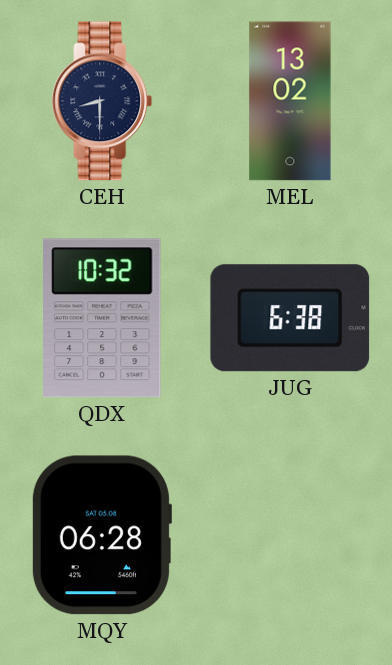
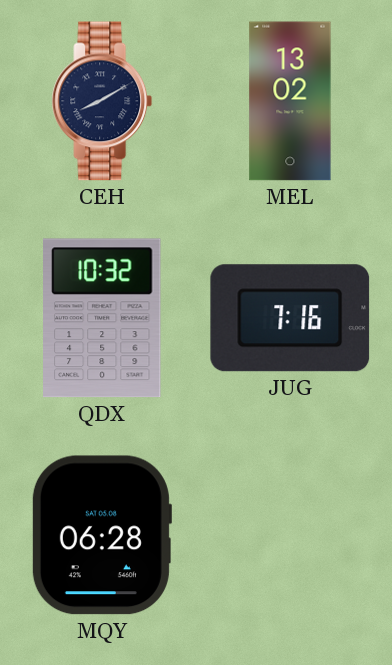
CEH: 8:30 -> 8:10 (102, 101)
JUG: 6:38 -> 7:16 (290, 318)
